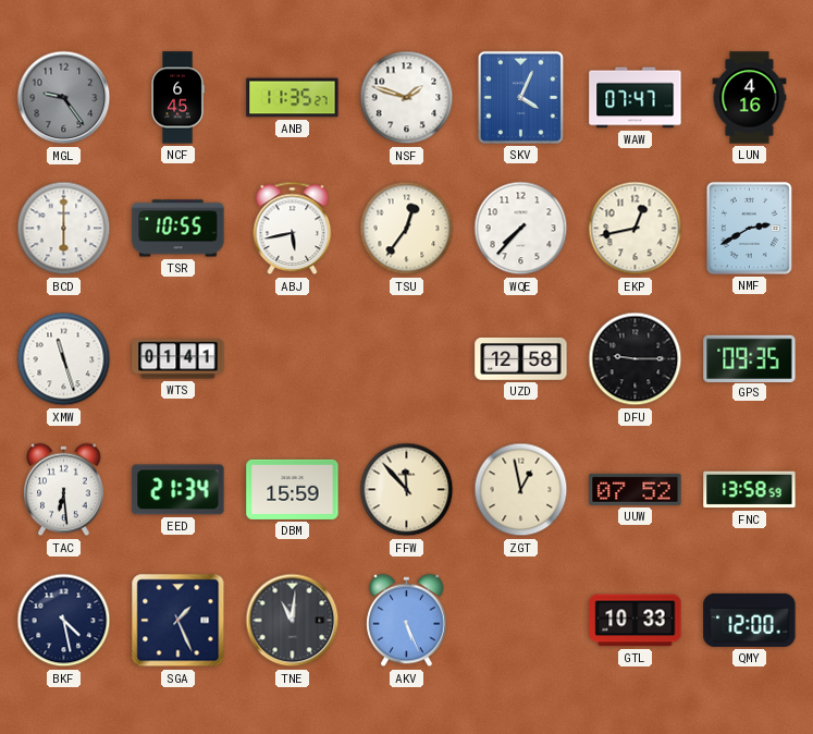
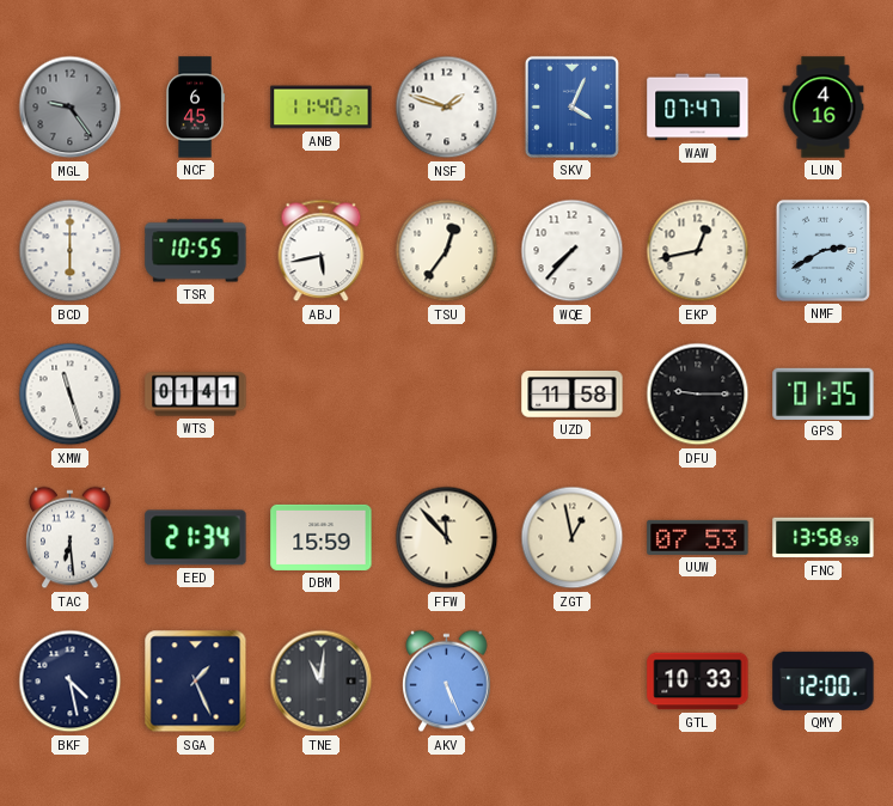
ANB: 11:35 -> 11:40 (322, 108)
UZD: 12:58 -> 11:58 (573, 393)
GPS: 09:35 -> 01:35 (824, 393)
UUW: 07:52 -> 07:53 (698, 537)
